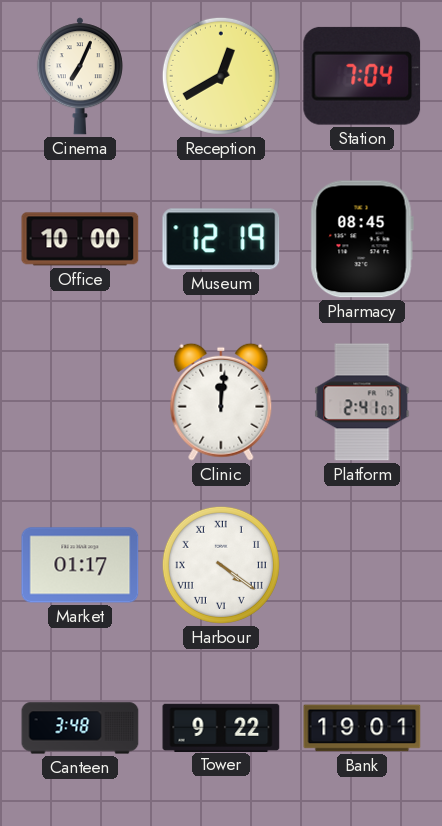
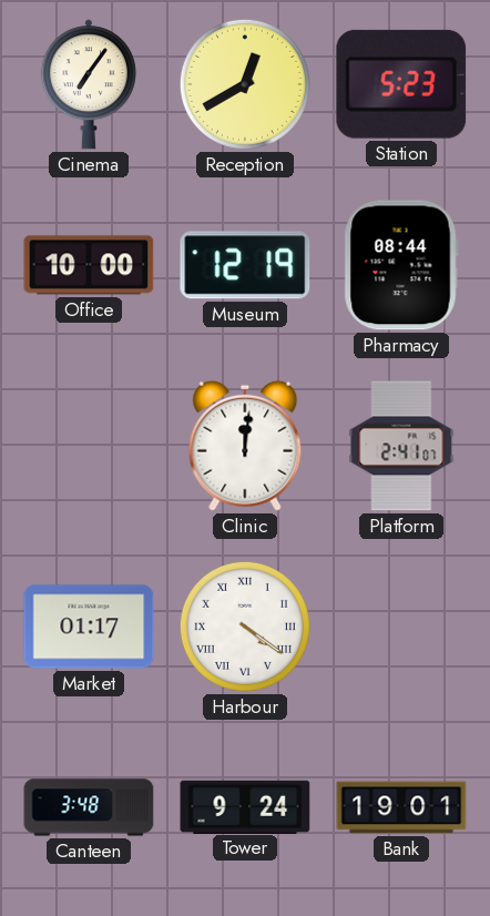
Cinema: 7:04 -> 7:06 (89, 84)
Station: 7:04 -> 5:23 (401, 84)
Pharmacy: 08:45 -> 08:44 (401, 265)
Tower: 9:22 -> 9:24 (245, 806)
